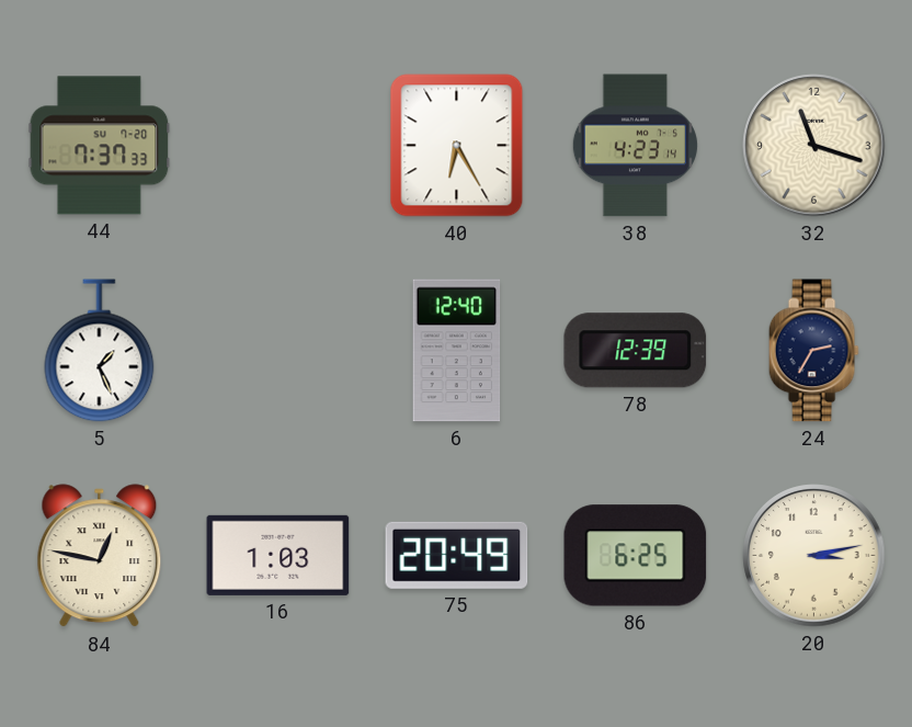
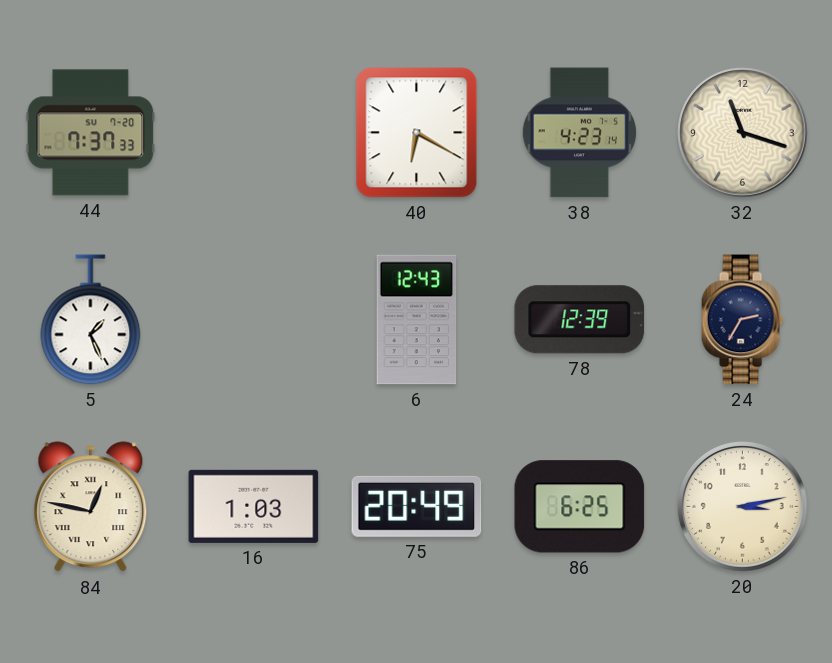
40: 6:25 -> 6:20 (417, 133)
6: 12:40 -> 12:43 (417, 320)
